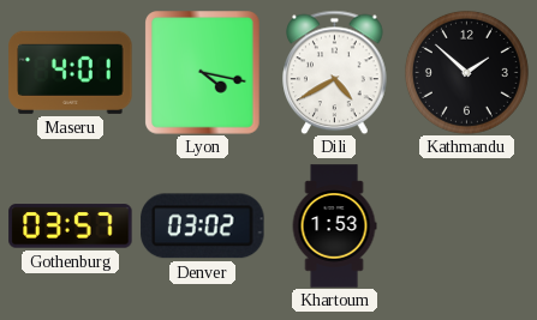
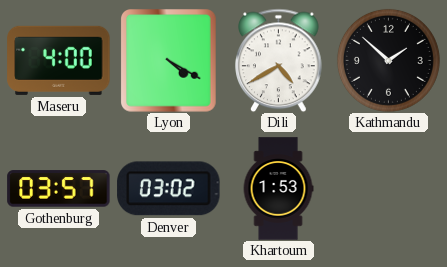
Maseru: 4:01 -> 4:00 (59, 60)
Lyon: 4:17 -> 4:20 (169, 61)
